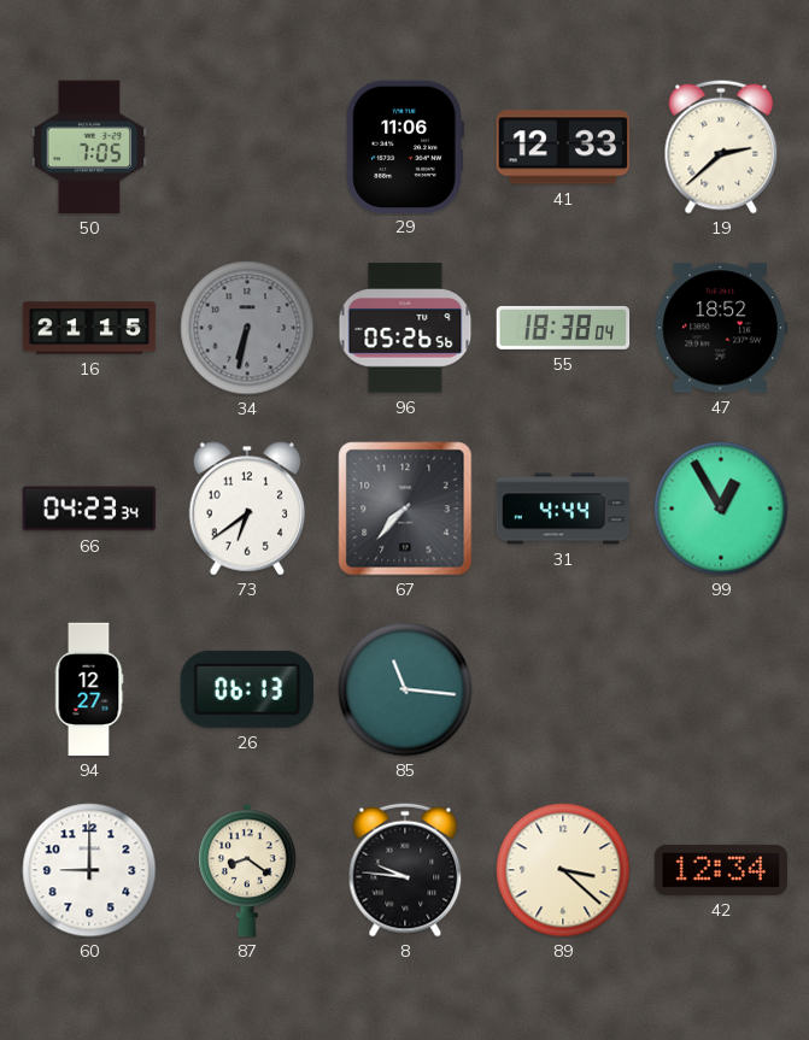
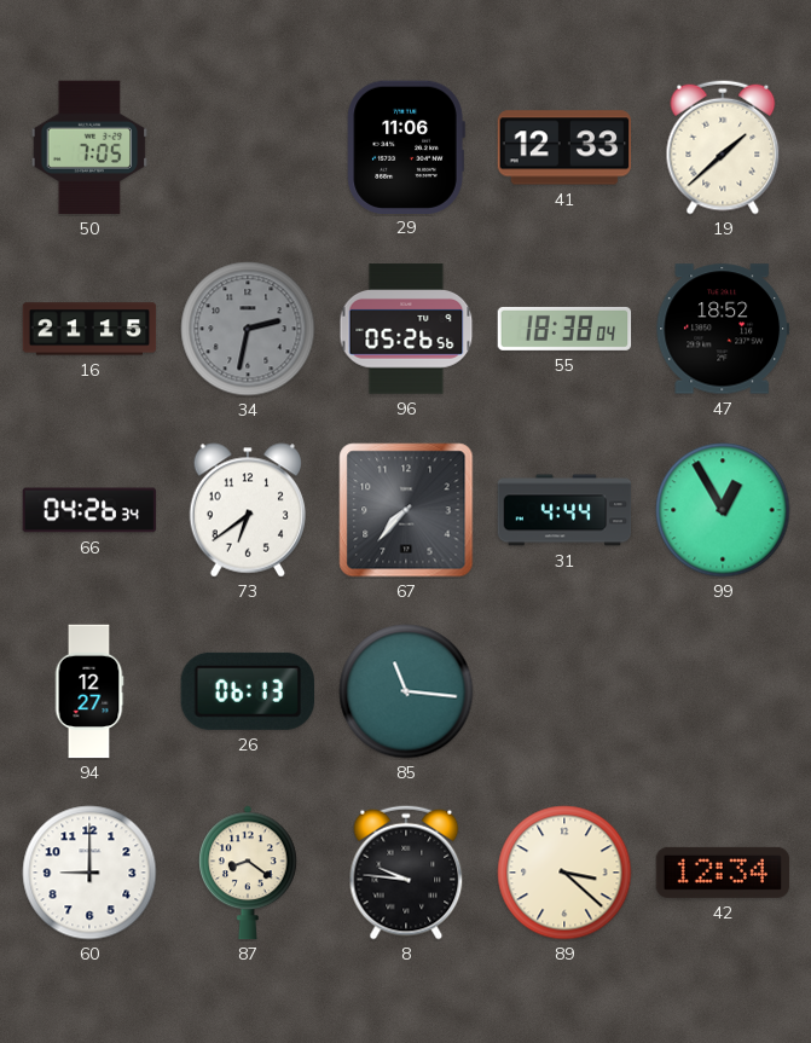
19: 2:38 -> 1:38 (723, 147)
34: 6:32 -> 2:32 (248, 329)
66: 04:23 -> 04:26 (89, 510)
